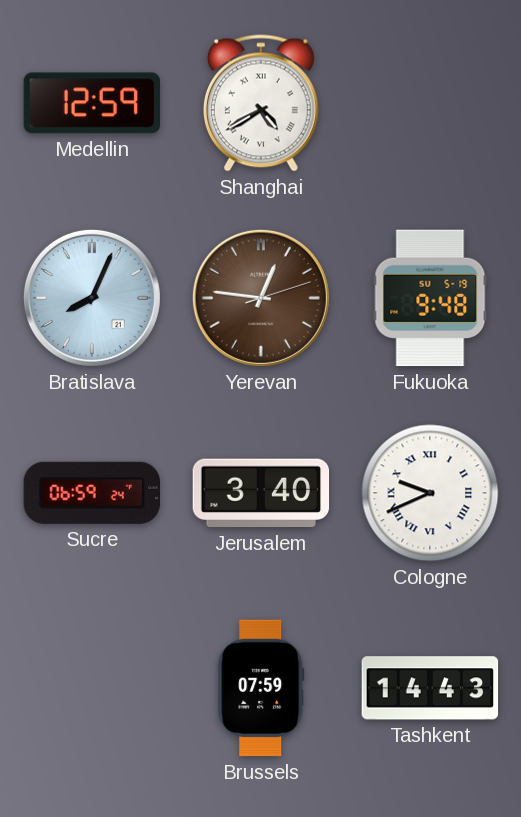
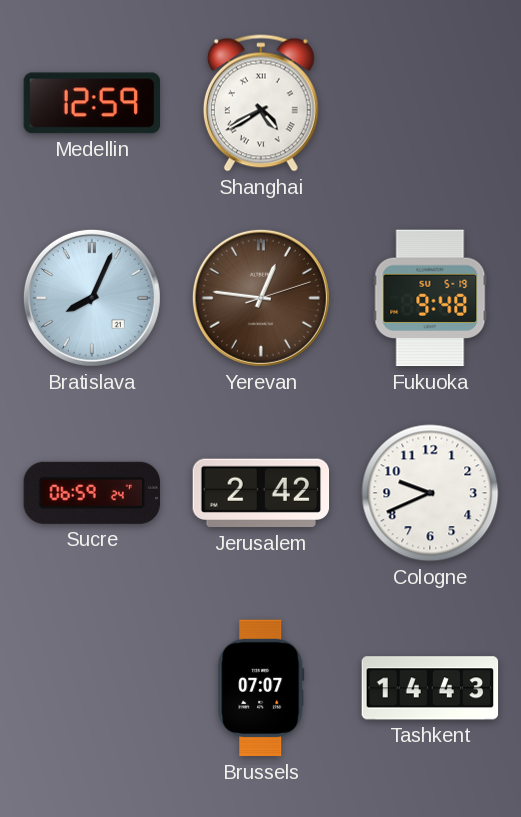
Jerusalem: 3:40 -> 2:42 (261, 493)
Cologne numerals: Roman -> Arabic (430, 493)
Brussels: 07:59 -> 07:07 (261, 688)
